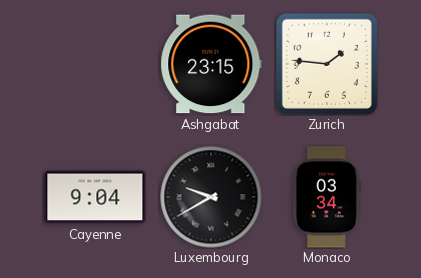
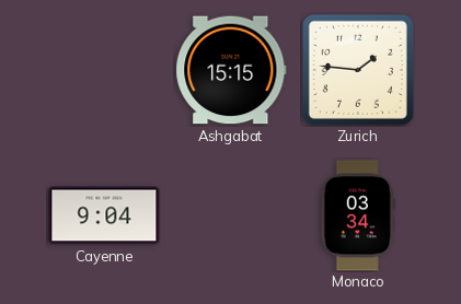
Ashgabat: 23:15 -> 15:15 (231, 70)
Luxembourg: 9:40 -> none (211, 197)
